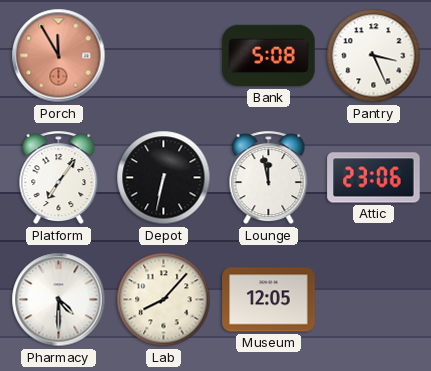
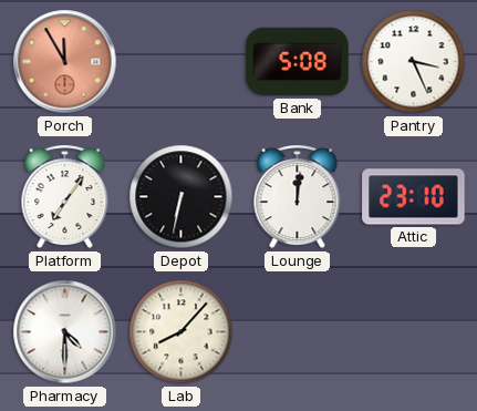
Lounge: 11:58 -> 12:01 (298, 197)
Attic: 23:06 -> 23:10 (414, 197)
Museum: 12:05 -> none (269, 300)
